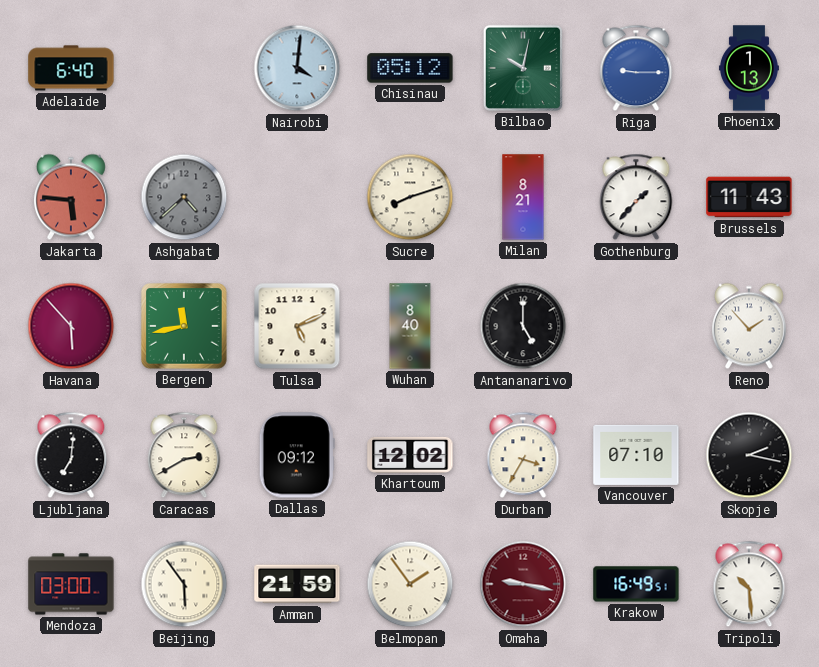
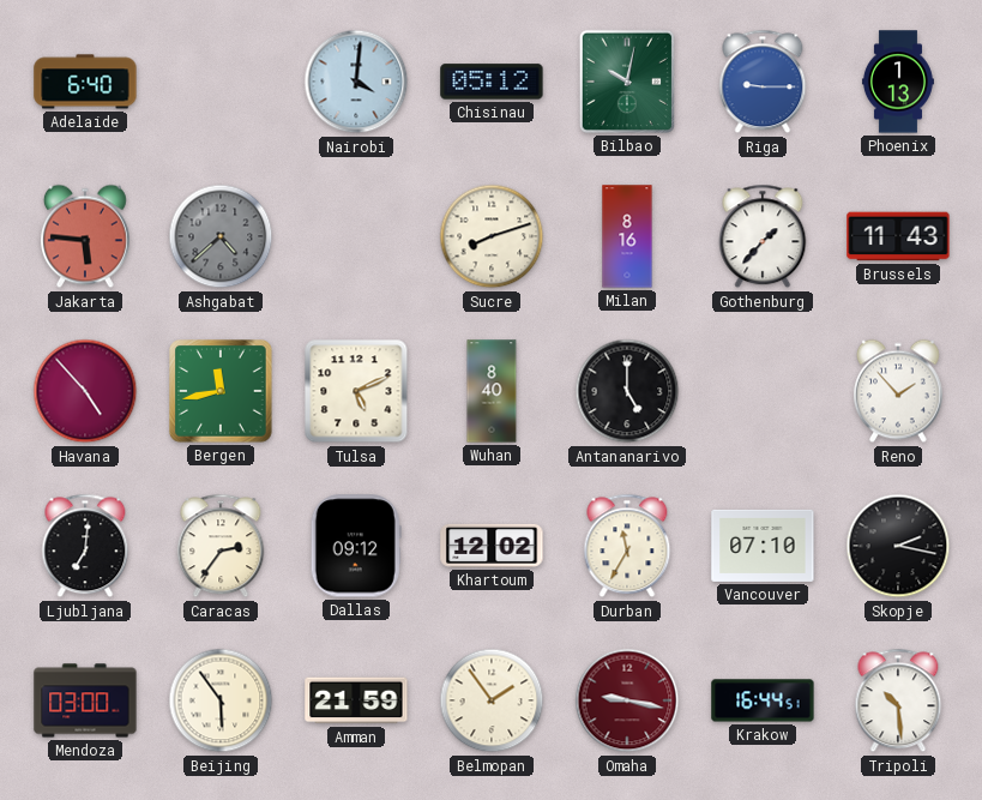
Milan: 8:21 -> 8:16 (627, 236)
Havana: 5:53 -> 4:53 (85, 391)
Caracas: 2:40 -> 2:36 (221, 546)
Durban: 3:35 -> 11:35 (627, 546)
Krakow: 16:49 -> 16:44 (763, 700)
